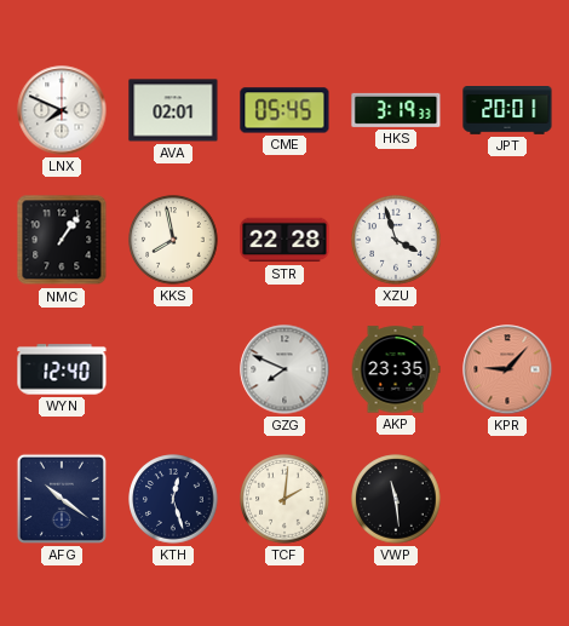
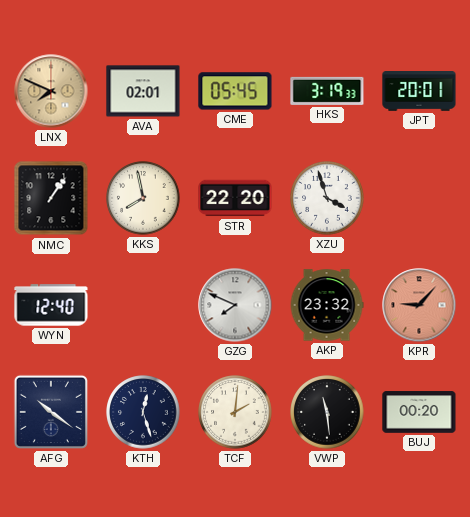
LNX dial: white -> champagne (51, 91)
STR: 22:28 -> 22:20 (235, 198)
AKP: 23:35 -> 23:32 (327, 305)
BUJ: none -> 00:20 (419, 412)
